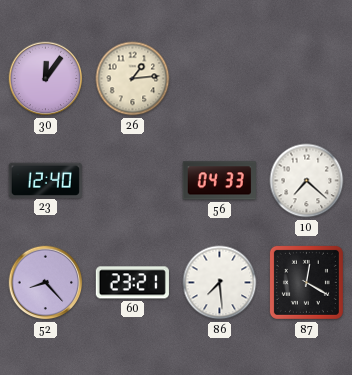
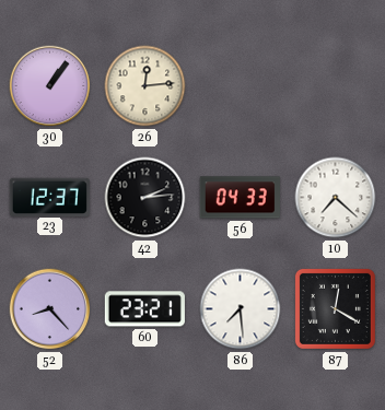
30: 12:06 -> 1:06 (50, 86)
26: 1:14 -> 12:14 (145, 86)
23: 12:40 -> 12:37 (49, 197)
42: none -> 2:14 (145, 198)
